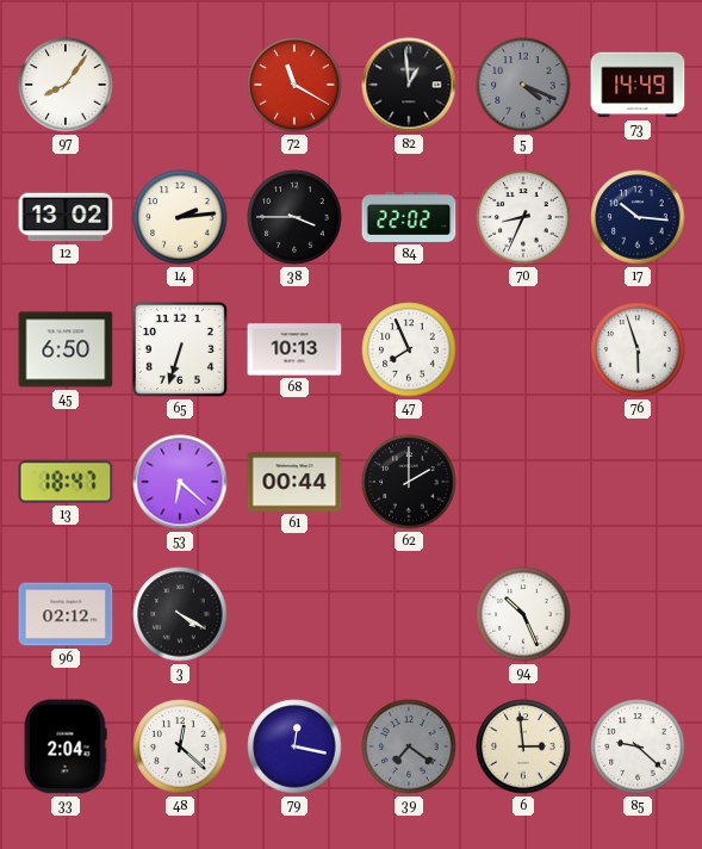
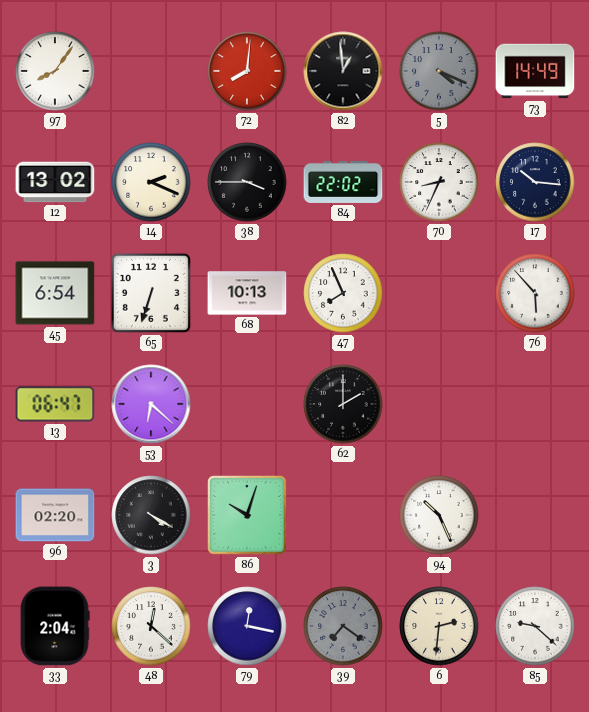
72: 11:20 -> 8:01 (247, 71)
14: 2:14 -> 2:19 (151, 182)
45: 6:50 -> 6:54 (55, 293)
76: 5:57 -> 5:53 (535, 293)
13: 18:47 -> 06:47 (55, 404)
61: 00:44 -> none (294, 482)
96: 02:12 -> 02:20 (55, 515)
86: none -> 10:03 (247, 515)
6: 2:59 -> 2:31 (439, 626)
